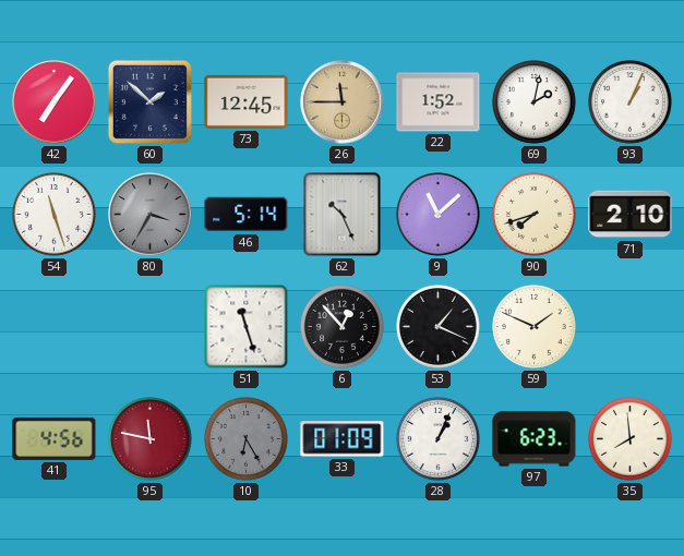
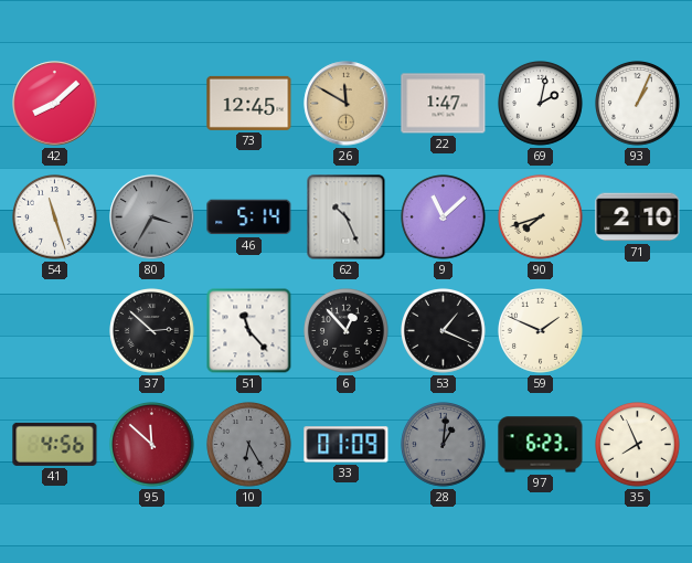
42: 7:06 -> 8:08 (55, 104)
60: 1:52 -> none (149, 101)
26: 11:45 -> 11:50 (347, 104)
22: 1:52 -> 1:47 (444, 104)
37: none -> 2:52 (152, 331)
51: 11:27 -> 11:23 (249, 331)
95: 11:47 -> 11:52 (152, 445)
28: 1:04 -> 1:01 (444, 445)
28 dial: white -> grey (444, 445)
35: 7:59 -> 7:56 (638, 445)
